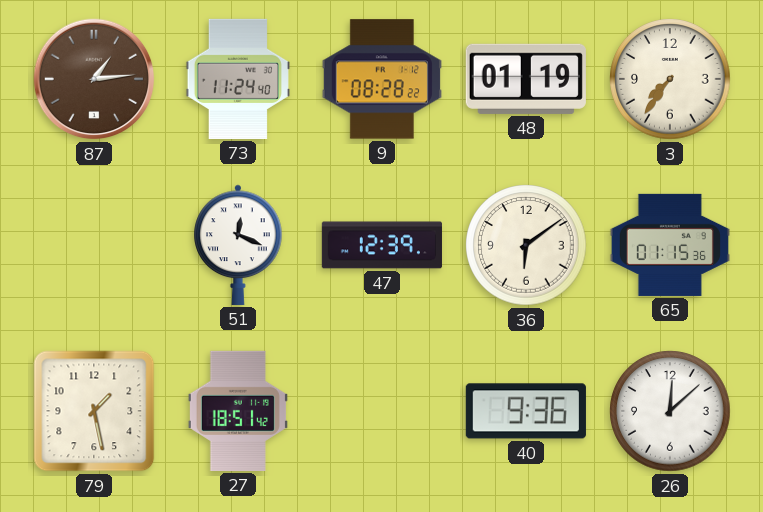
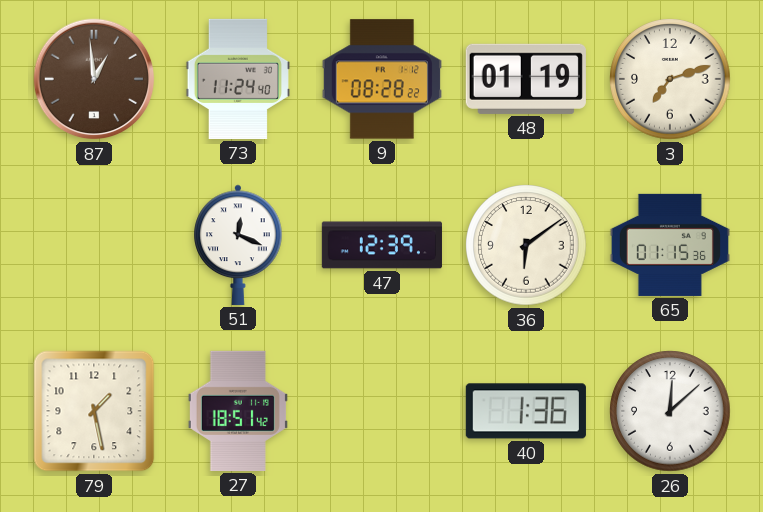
87: 1:14 -> 12:59 (94, 79)
3: 7:36 -> 7:12 (670, 79)
40: 9:36 -> 1:36 (526, 411)
